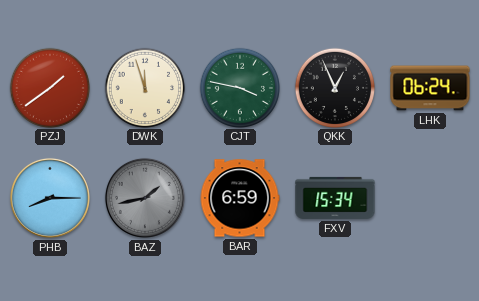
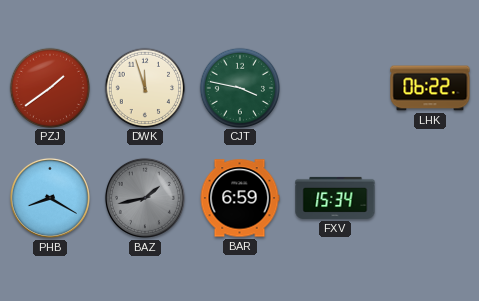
QKK: 12:56 -> none (334, 87)
LHK: 06:24 -> 06:22 (430, 88)
PHB: 8:15 -> 8:20 (50, 198)
